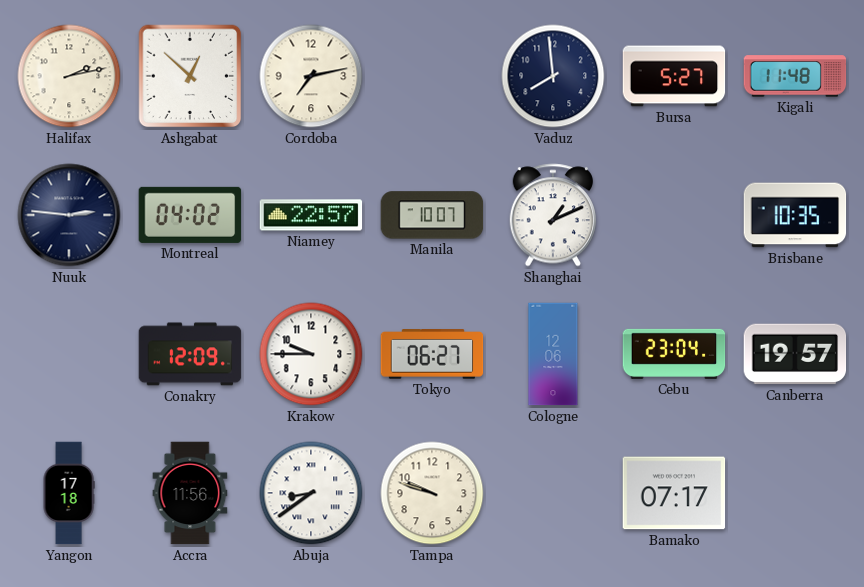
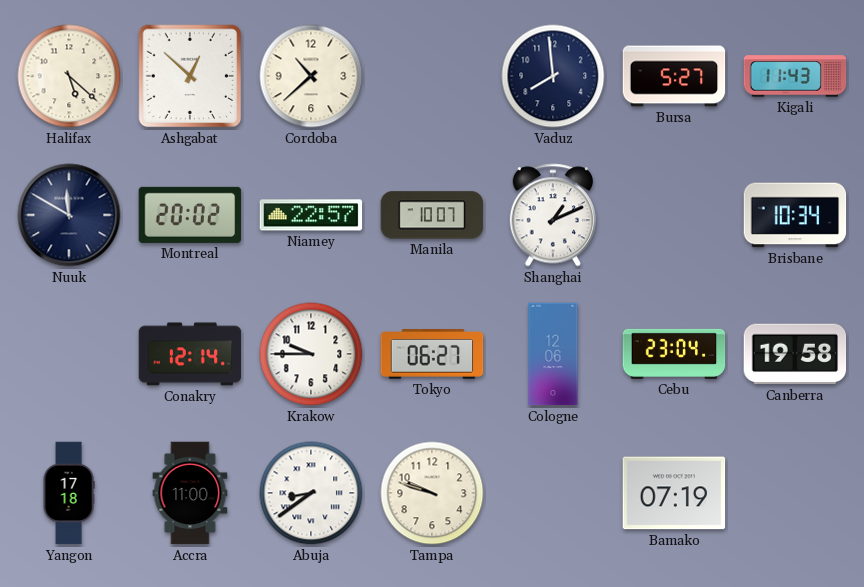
Halifax: 2:13 -> 5:22 (69, 76)
Cordoba: 7:13 -> 10:38 (311, 76)
Kigali: 11:48 -> 11:43 (795, 76)
Nuuk: 2:46 -> 11:50 (69, 215)
Montreal: 04:02 -> 20:02 (190, 215)
Brisbane: 10:35 -> 10:34 (795, 215)
Conakry: 12:09 -> 12:14 (190, 354)
Canberra: 19:57 -> 19:58 (795, 354)
Accra: 11:56 -> 11:00 (190, 493)
Bamako: 07:17 -> 07:19 (674, 493)
